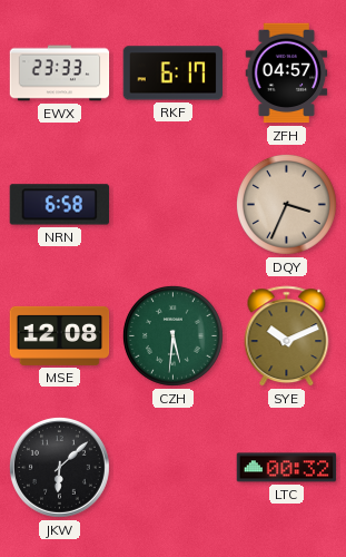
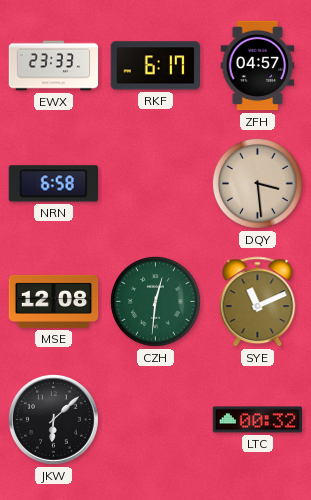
DQY: 3:34 -> 3:29 (257, 183)
CZH: 5:31 -> 12:31 (155, 301)
SYE: 10:11 -> 11:11 (258, 302)
